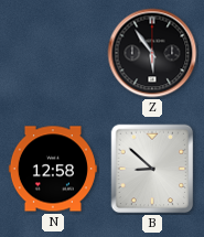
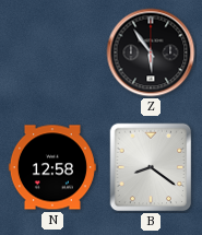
B: 8:52 -> 8:21 (151, 167)
